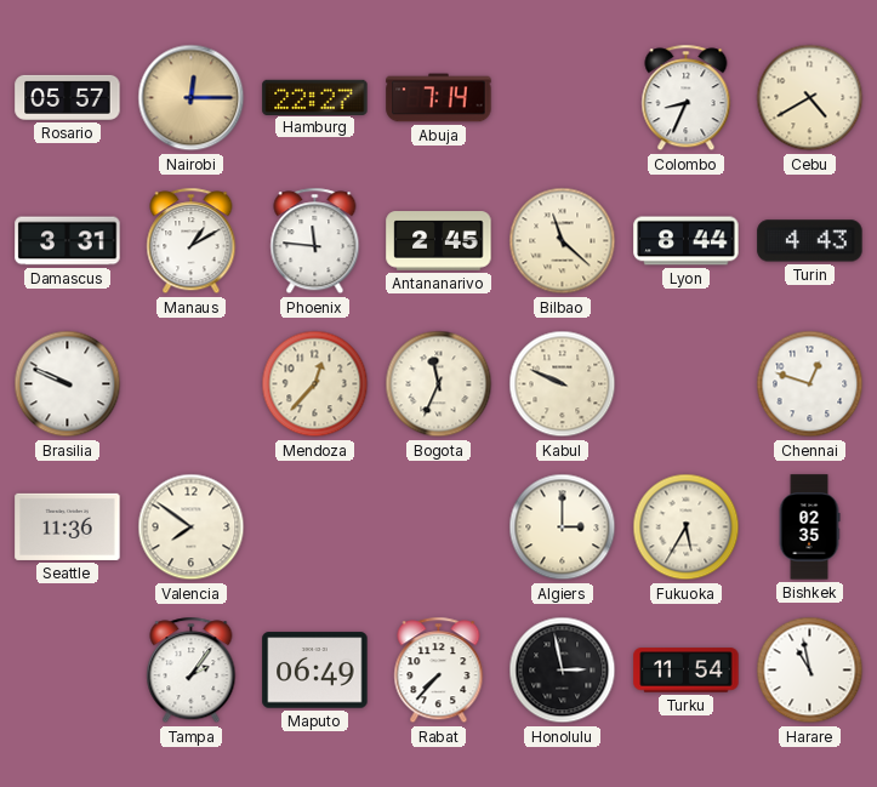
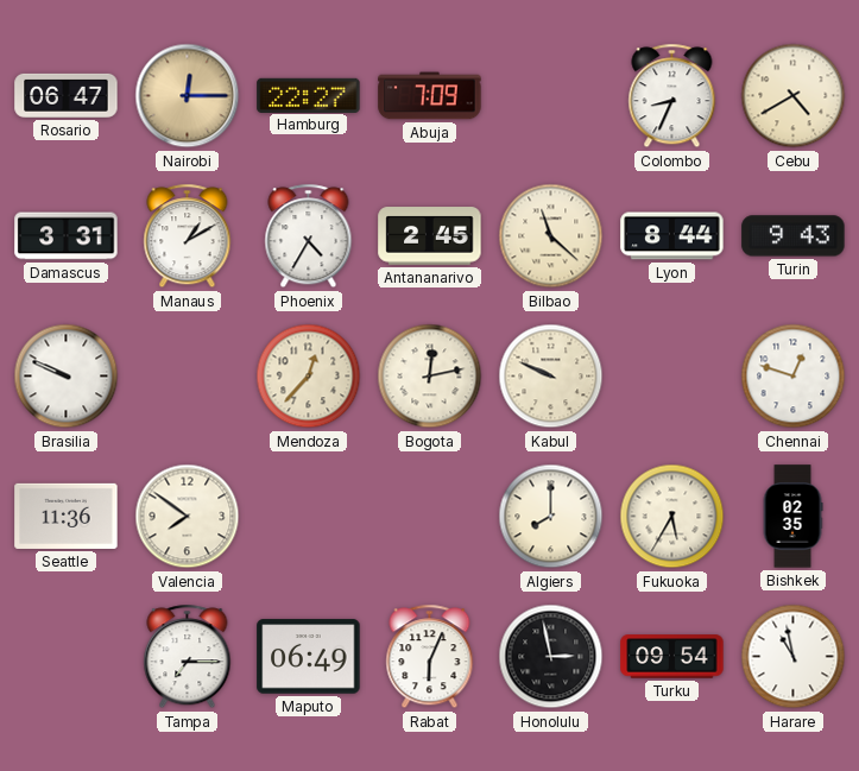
Rosario: 05:57 -> 06:47 (67, 95)
Abuja: 7:14 -> 7:09 (430, 96)
Phoenix: 11:46 -> 4:35 (309, 236)
Turin: 4:43 -> 9:43 (794, 236)
Bogota: 11:34 -> 12:13 (430, 377)
Algiers: 3:00 -> 8:00 (551, 517)
Tampa: 2:06 -> 7:15 (188, 657)
Rabat: 7:37 -> 6:04 (430, 657)
Turku: 11:54 -> 09:54 (672, 657)
